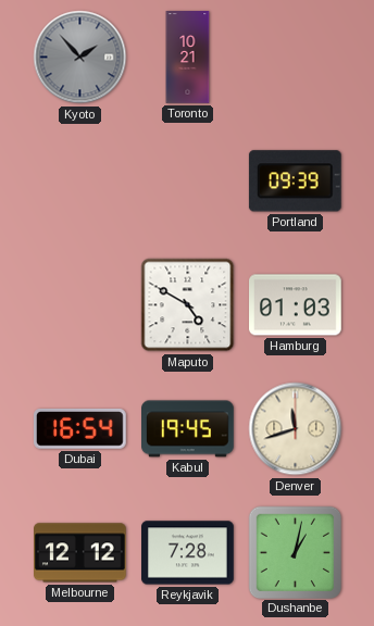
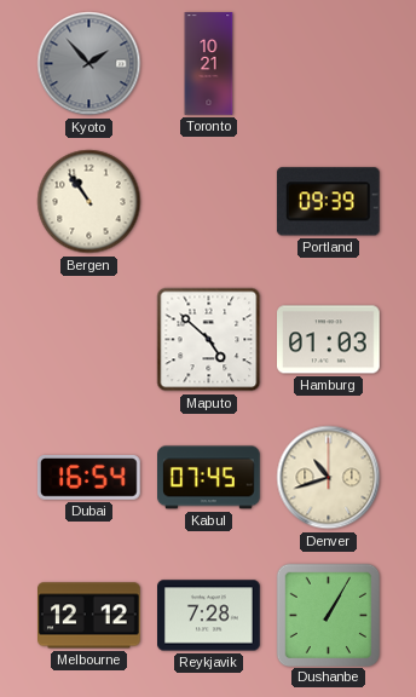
Bergen: none -> 10:54 (89, 202)
Maputo: 4:50 -> 4:52 (209, 340)
Kabul: 19:45 -> 07:45 (209, 478)
Denver: 11:42 -> 10:42 (329, 478)
Dushanbe: 1:02 -> 1:05 (328, 615)
